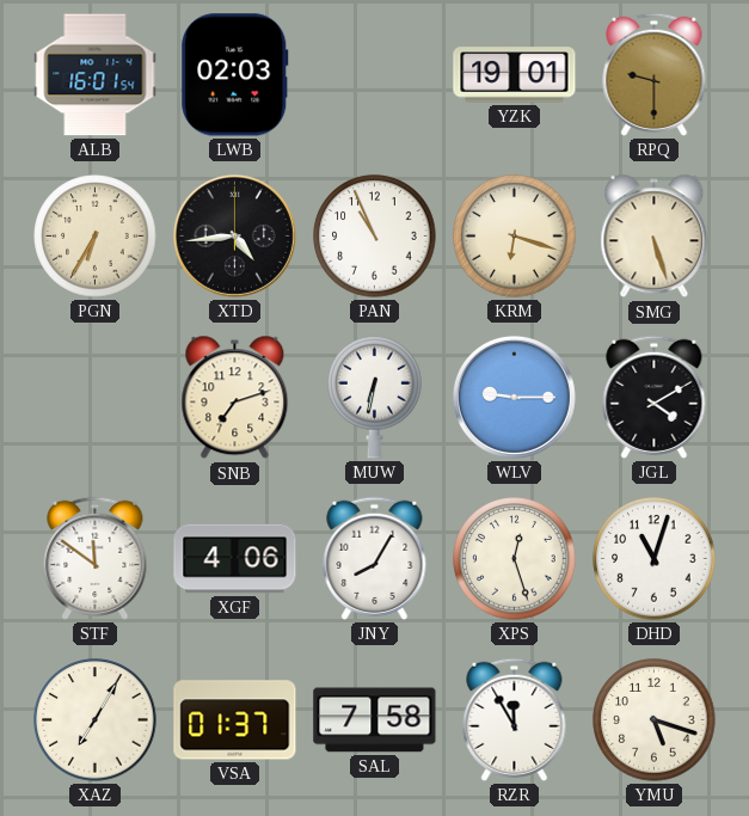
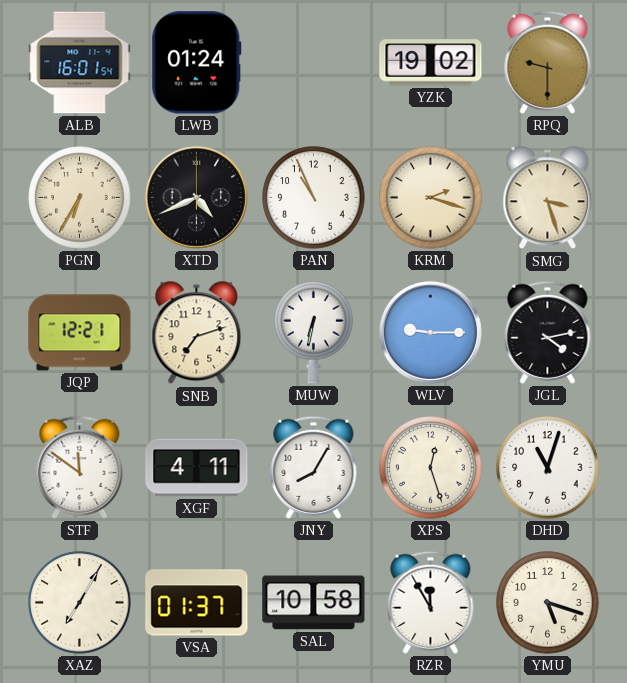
LWB: 02:03 -> 01:24 (197, 63)
YZK: 19:01 -> 19:02 (431, 63)
XTD: 4:44 -> 4:41 (196, 197)
KRM: 6:18 -> 2:18 (431, 198)
SMG: 5:27 -> 3:27 (548, 198)
JQP: none -> 12:21 (80, 333)
JGL: 4:10 -> 4:13 (548, 332)
XGF: 4:06 -> 4:11 (197, 468)
SAL: 7:58 -> 10:58 (314, 603)
